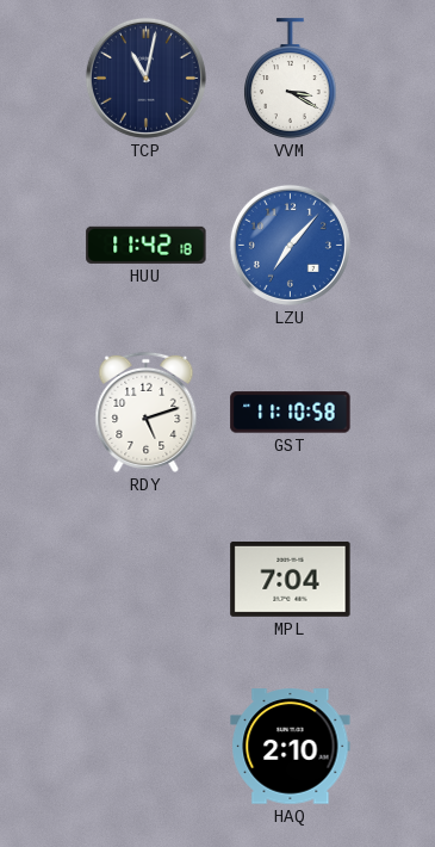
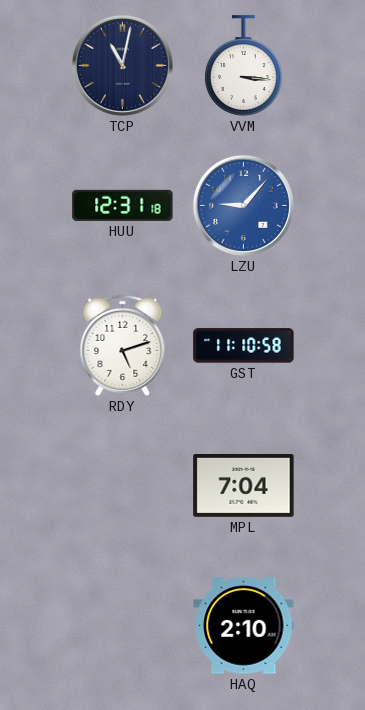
VVM: 3:20 -> 3:16 (244, 66)
HUU: 11:42 -> 12:31 (123, 205)
LZU: 7:07 -> 9:07 (243, 205)
